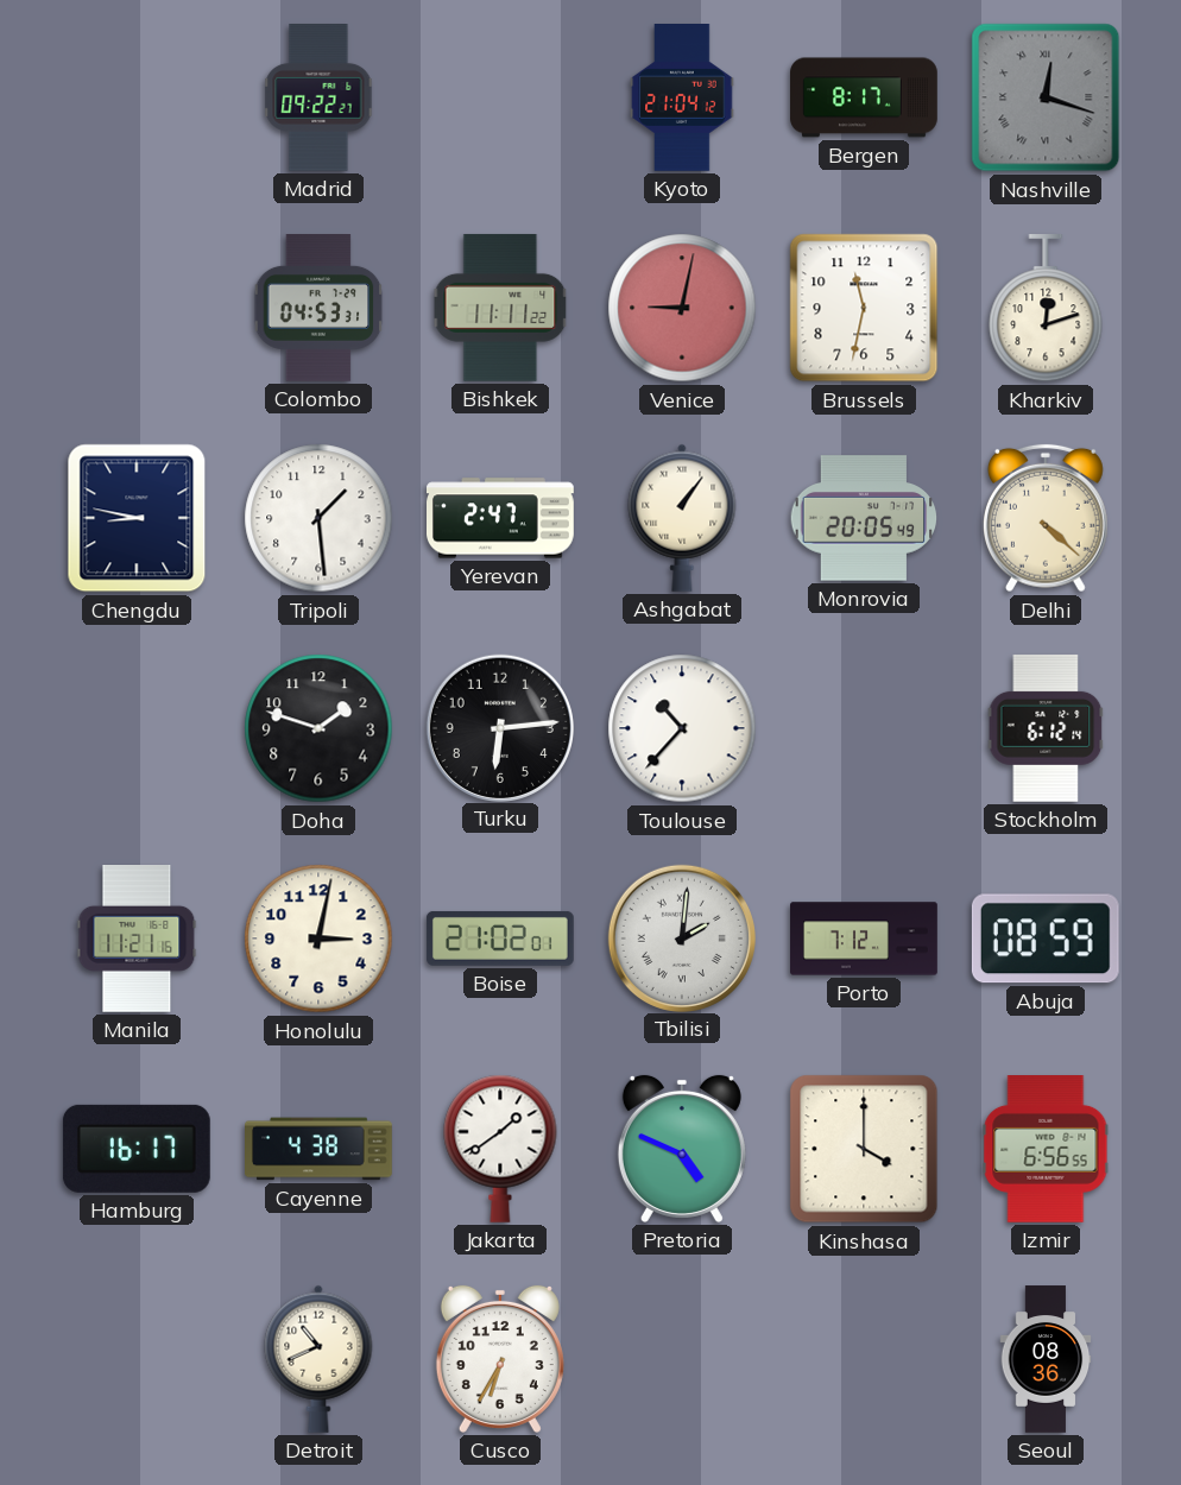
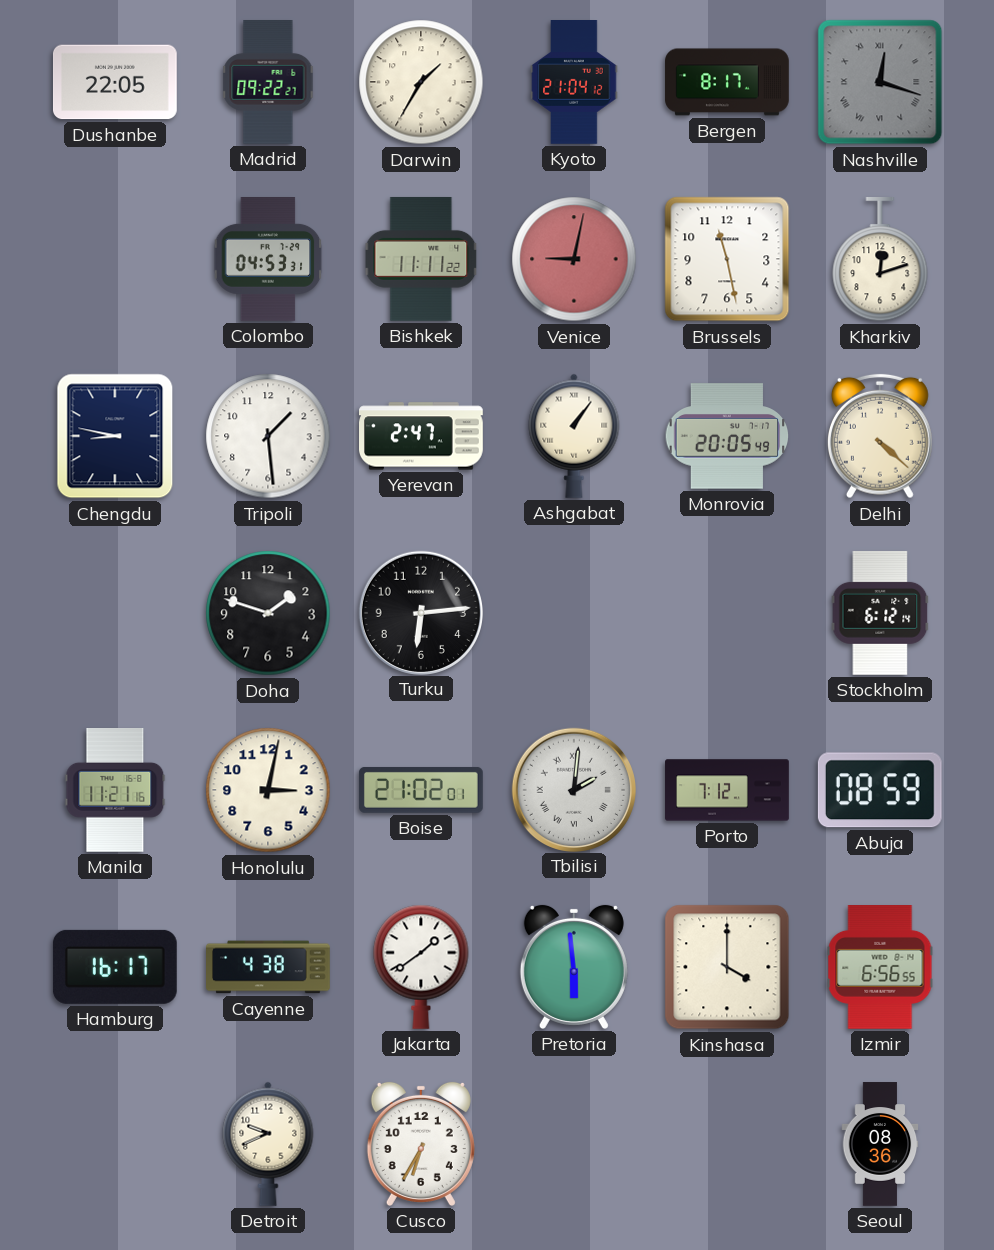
Dushanbe: none -> 22:05 (115, 82)
Darwin: none -> 1:35 (421, 82)
Brussels: 11:32 -> 11:28 (727, 259)
Toulouse: 10:37 -> none (682, 728)
Pretoria: 4:49 -> 5:59 (574, 967)
Detroit: 10:41 -> 9:41 (268, 1144)
